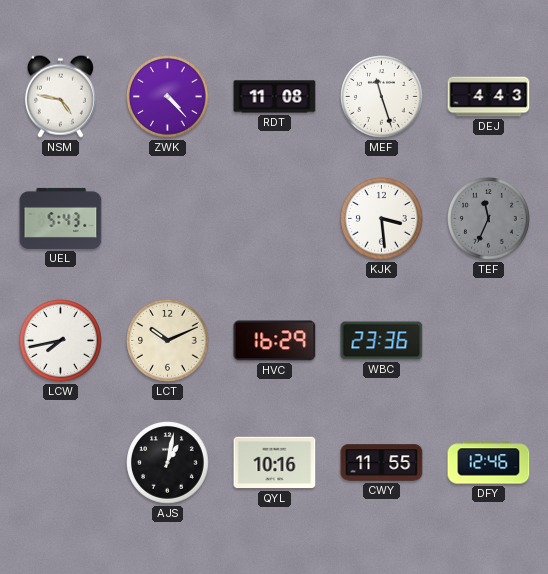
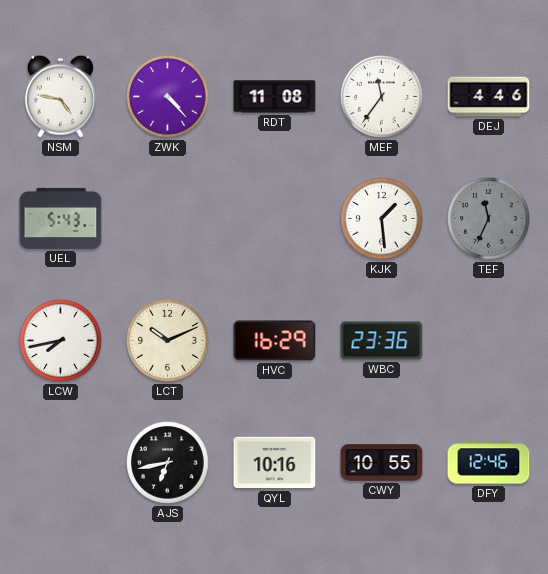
MEF: 11:27 -> 11:36 (382, 97)
DEJ: 4:43 -> 4:46 (489, 97)
KJK: 3:29 -> 1:29 (382, 219)
AJS: 1:02 -> 6:43 (168, 463)
CWY: 11:55 -> 10:55 (382, 463)
